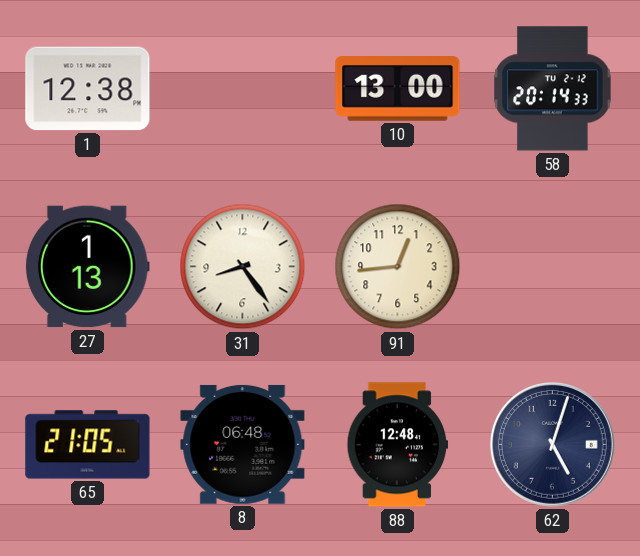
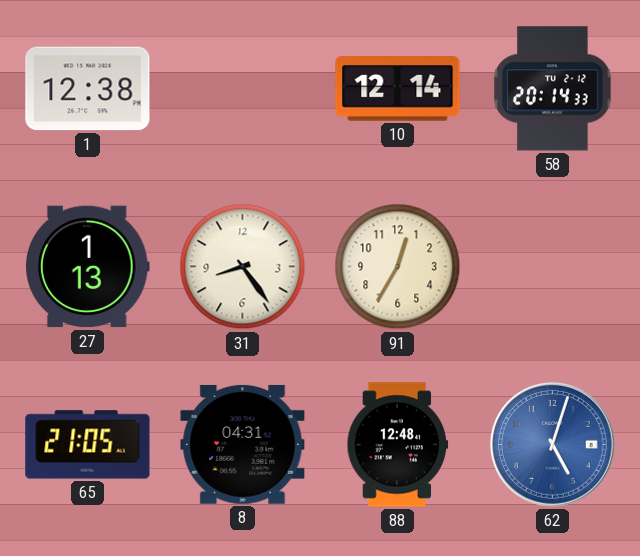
10: 13:00 -> 12:14 (398, 89)
91: 12:44 -> 12:35 (398, 267)
8: 06:48 -> 04:31 (243, 444)
62 dial: navy -> blue (553, 445)
